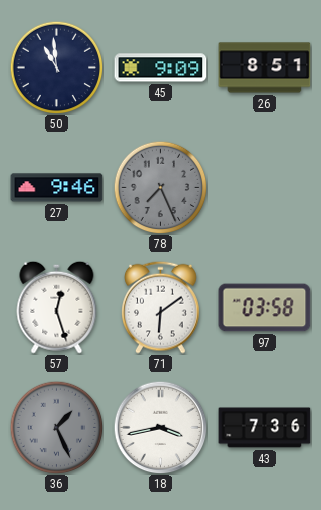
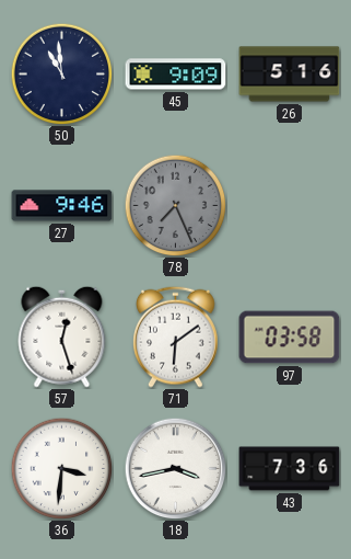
26: 8:51 -> 5:16 (290, 75)
36: 1:26 -> 3:31 (61, 468)
36 dial: grey -> white (61, 468)
